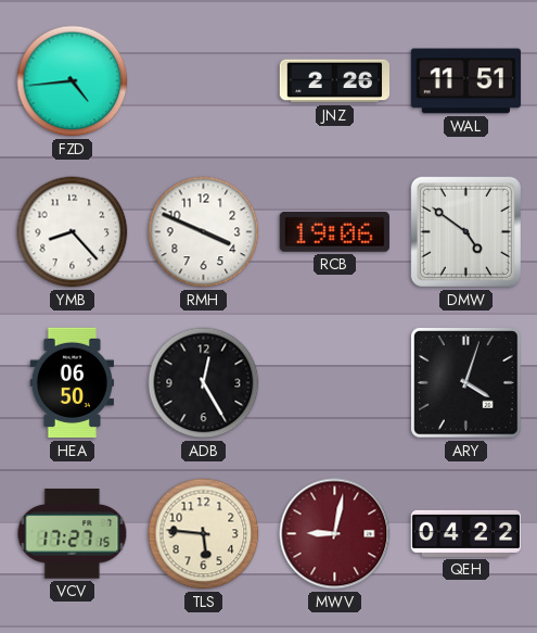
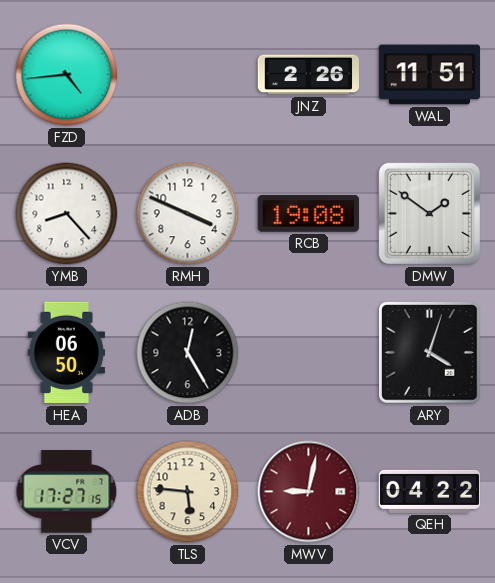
RCB: 19:06 -> 19:08 (308, 214)
DMW: 4:51 -> 1:51 (429, 213)
